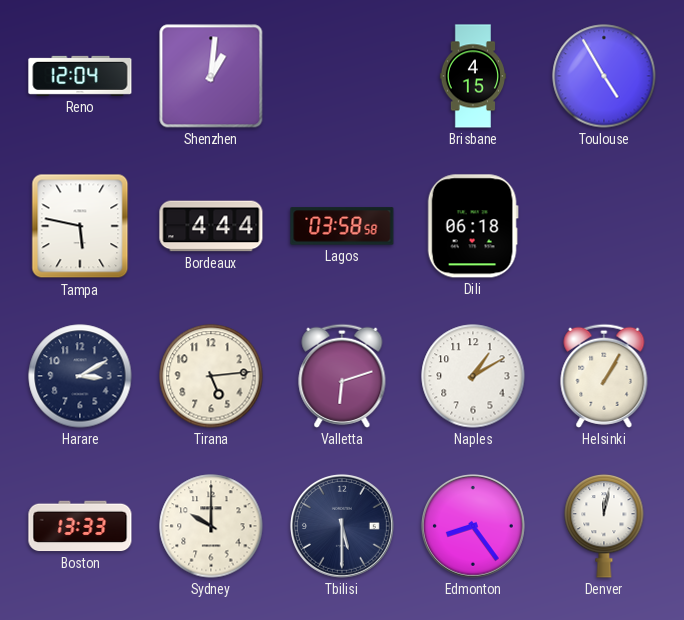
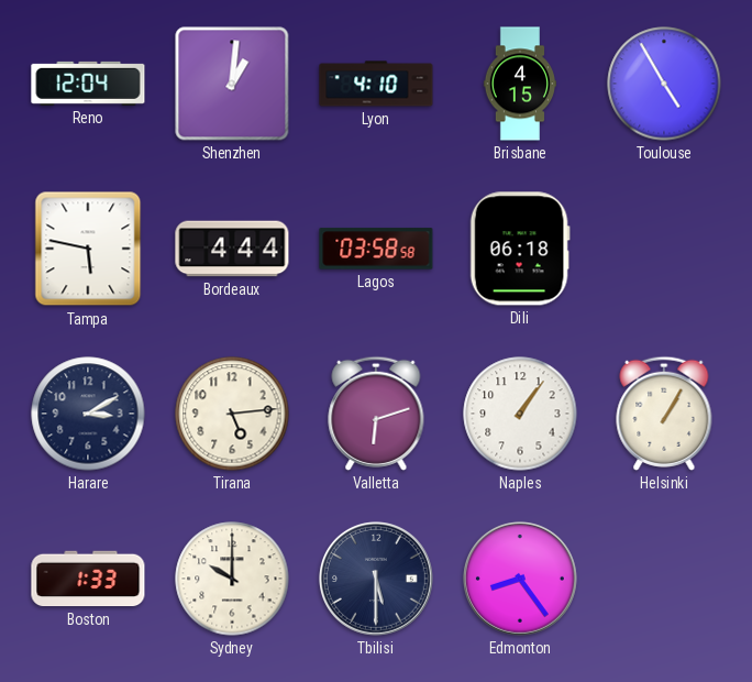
Lyon: none -> 4:10 (376, 84)
Naples: 1:10 -> 1:06 (520, 414)
Boston: 13:33 -> 1:33 (88, 579)
Denver: 12:02 -> none (604, 526)
